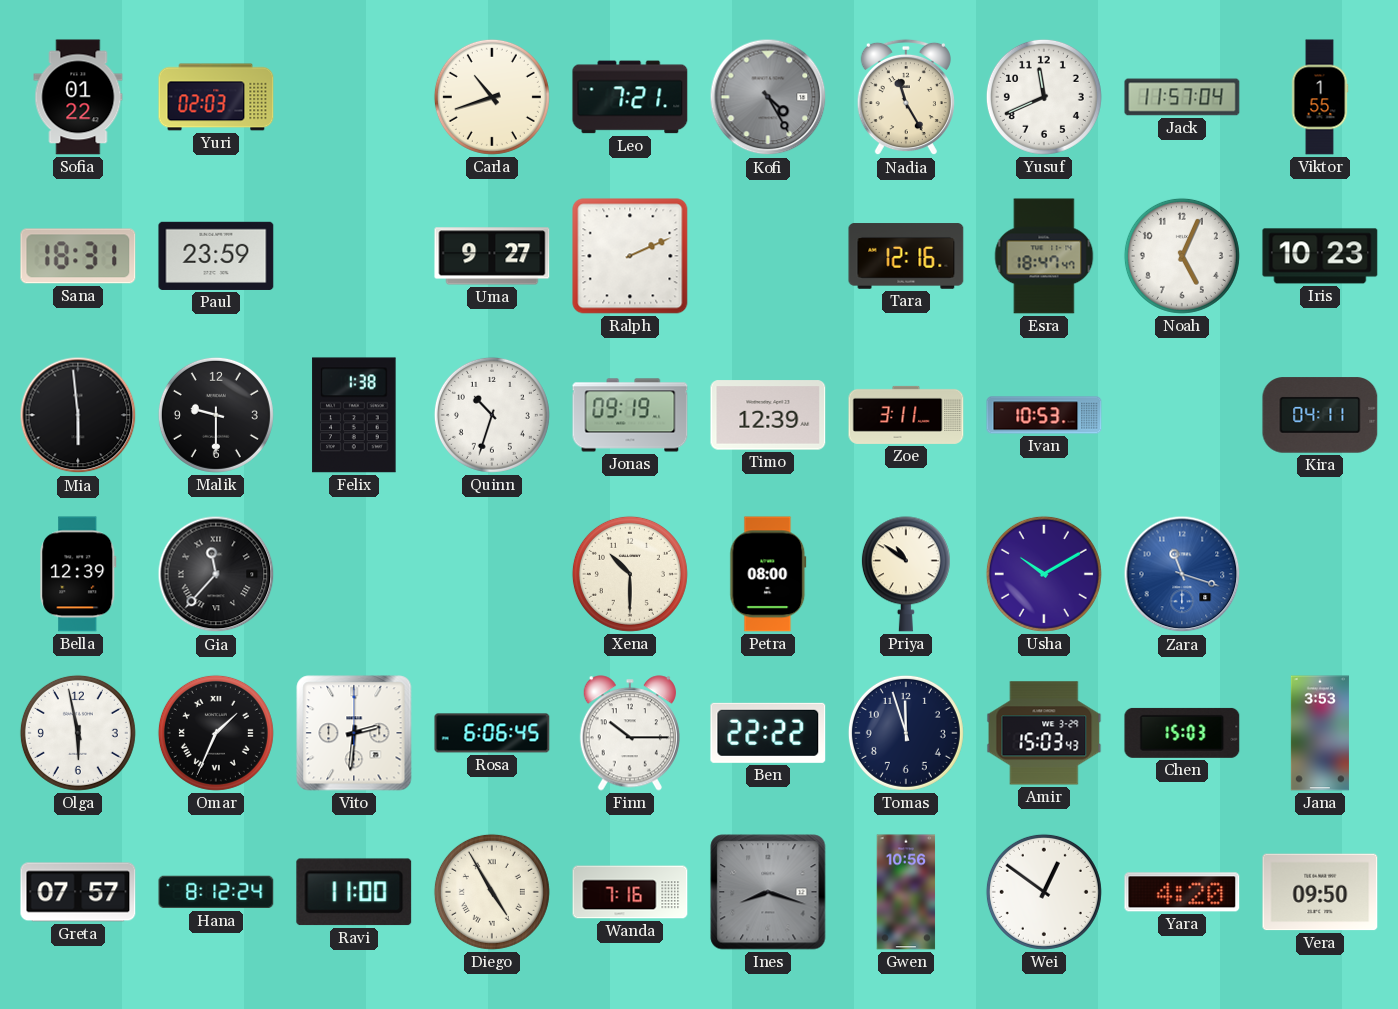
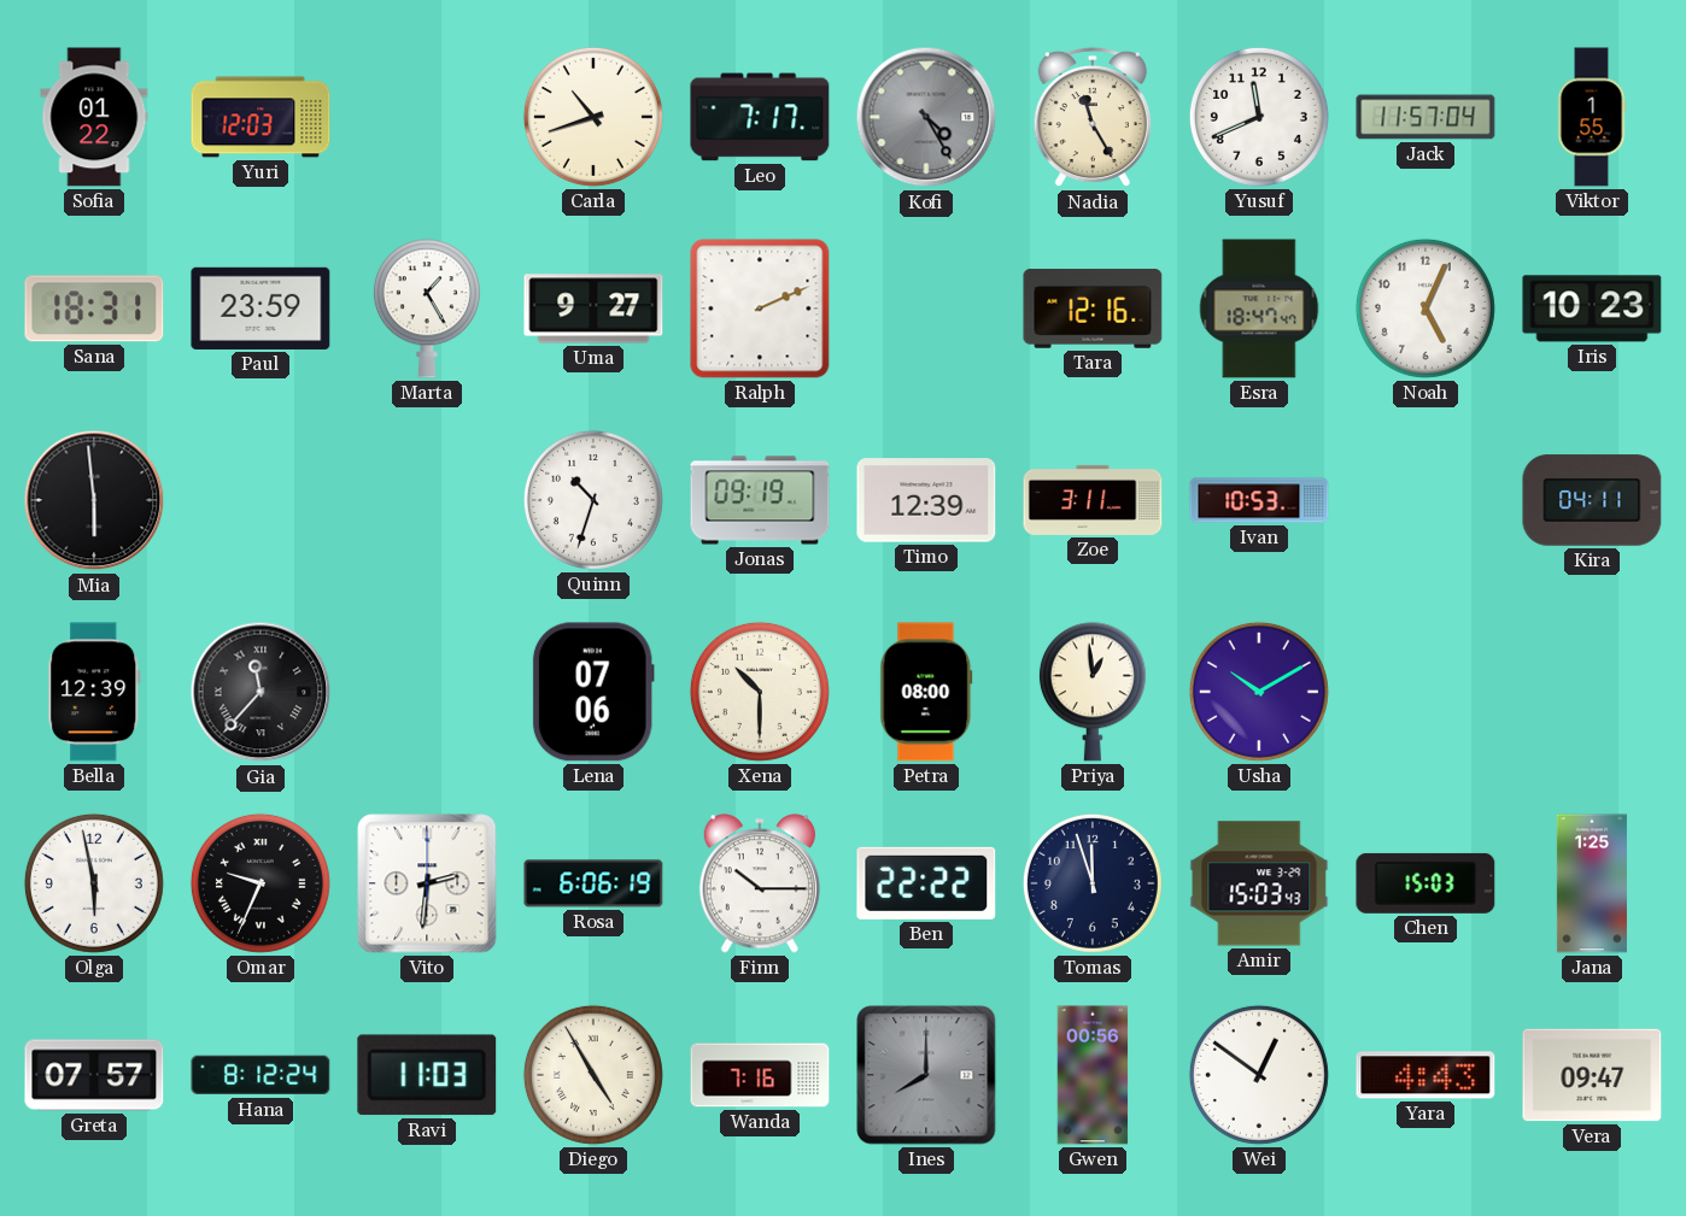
Yuri: 02:03 -> 12:03 (260, 117)
Leo: 7:21 -> 7:17 (760, 117)
Marta: none -> 1:25 (427, 309)
Malik: 9:30 -> none (216, 415)
Felix: 1:38 -> none (354, 415)
Lena: none -> 07:06 (593, 692)
Priya: 10:51 -> 12:59 (1093, 692)
Zara: 11:18 -> none (1182, 574)
Omar: 1:34 -> 9:34 (260, 883)
Rosa: 6:06:45 -> 6:06:19 (593, 883)
Jana: 3:53 -> 1:25 (1592, 883)
Ravi: 11:00 -> 11:03 (427, 1075)
Ines: 8:18 -> 8:00 (926, 1075)
Gwen: 10:56 -> 00:56 (1093, 1075)
Yara: 4:20 -> 4:43 (1426, 1075)
Vera: 09:50 -> 09:47 (1592, 1075)
